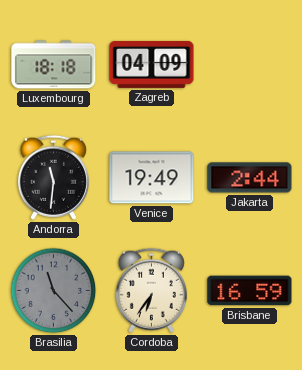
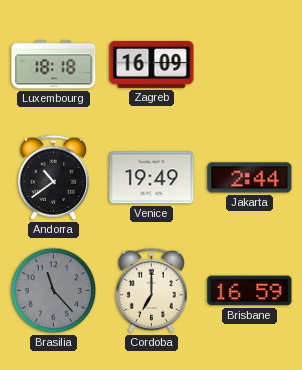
Zagreb: 04:09 -> 16:09 (152, 64)
Andorra: 11:31 -> 10:39 (53, 177)
Cordoba: 6:36 -> 7:00 (151, 290)
